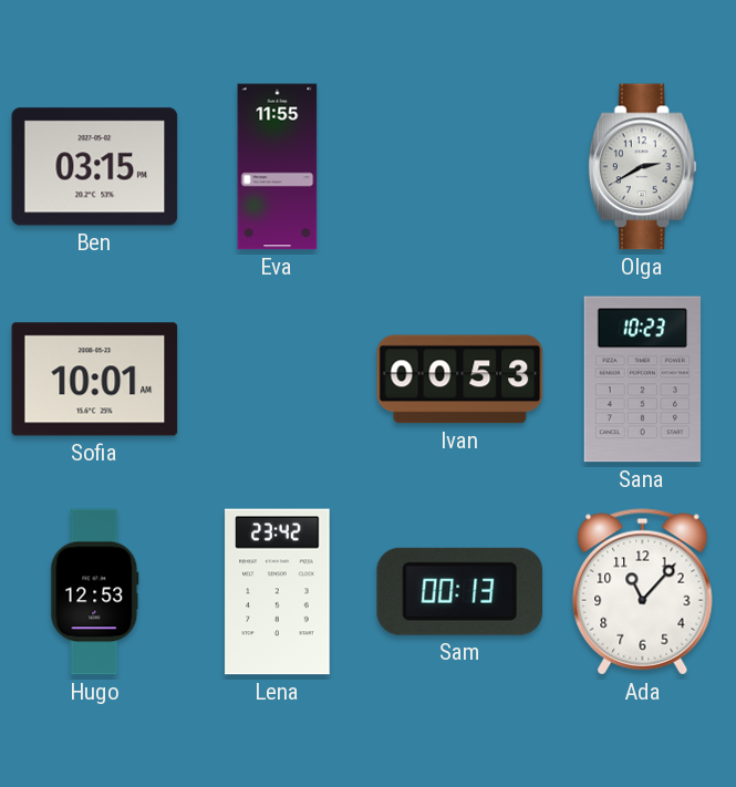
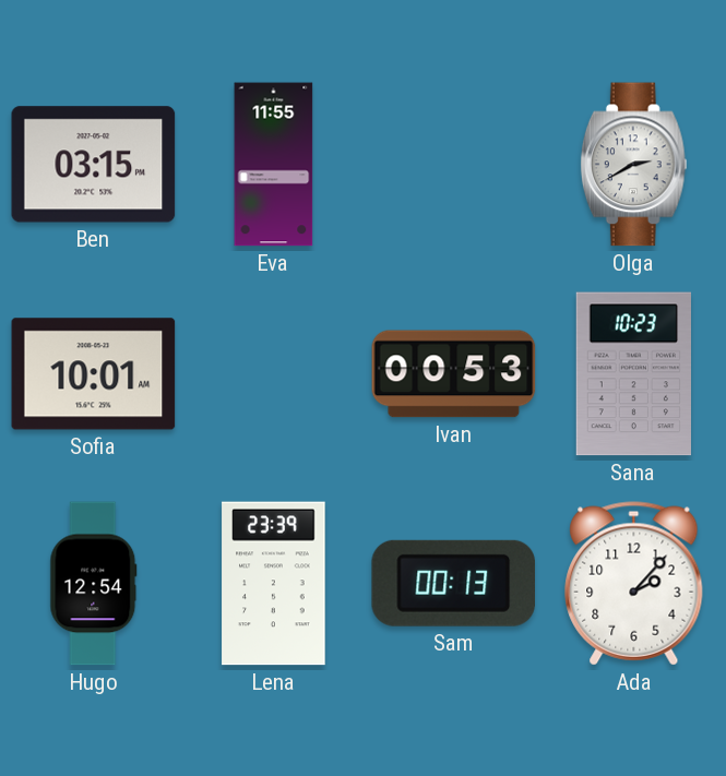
Hugo: 12:53 -> 12:54 (94, 584)
Lena: 23:42 -> 23:39 (274, 584)
Ada: 11:07 -> 2:07 (634, 584)
